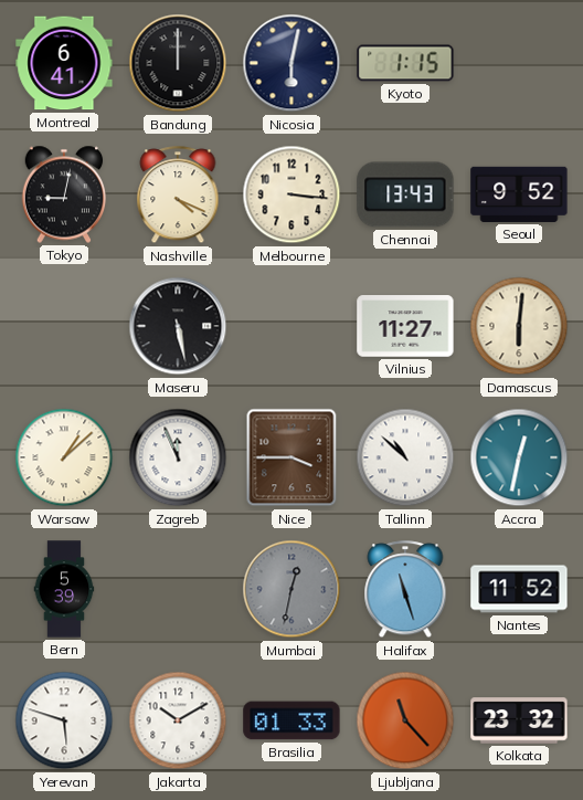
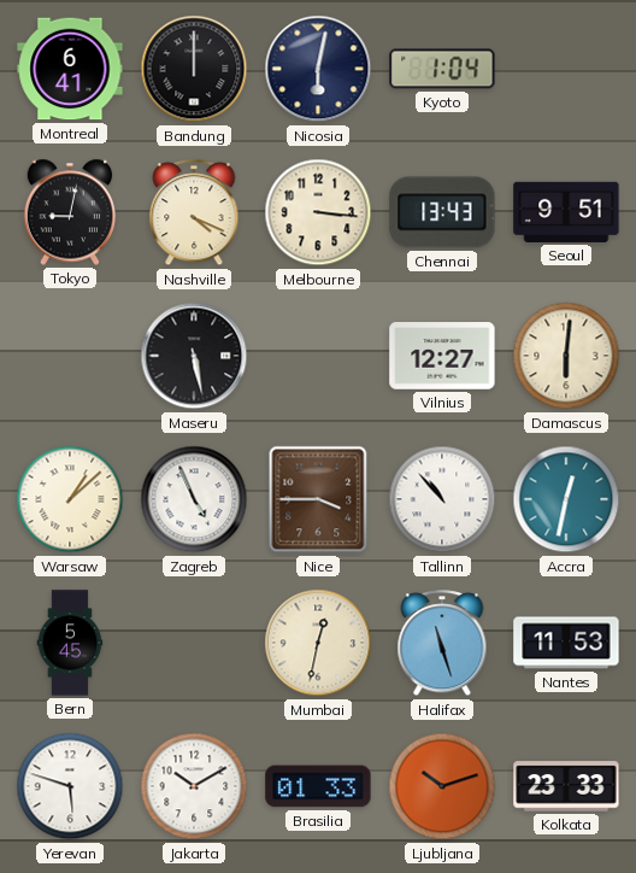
Kyoto: 1:15 -> 1:04 (442, 69)
Seoul: 9:52 -> 9:51 (566, 212)
Vilnius: 11:27 -> 12:27 (442, 356)
Zagreb: 11:56 -> 4:56 (194, 499)
Tallinn: 10:52 -> 10:53 (442, 499)
Bern: 5:39 -> 5:45 (70, 643)
Mumbai dial: grey -> cream (318, 643)
Nantes: 11:52 -> 11:53 (566, 643)
Ljubljana: 11:23 -> 10:12 (442, 786)
Kolkata: 23:32 -> 23:33 (566, 786)
